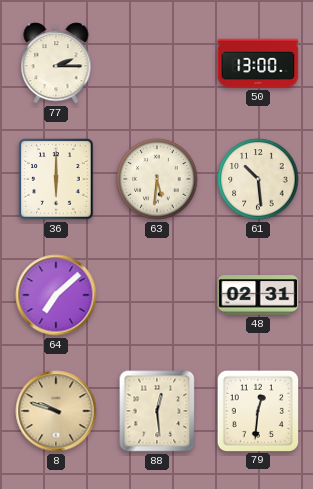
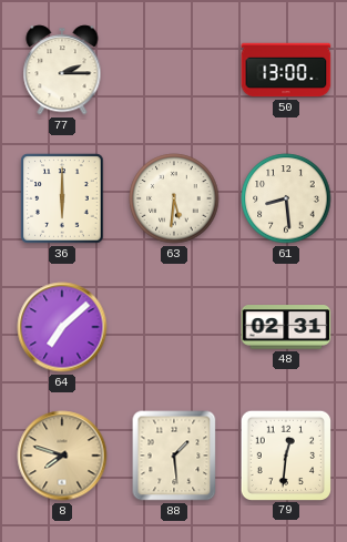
61: 10:29 -> 8:29 (286, 198)
8: 9:48 -> 7:48 (62, 456)
88: 12:29 -> 1:29 (174, 456)
